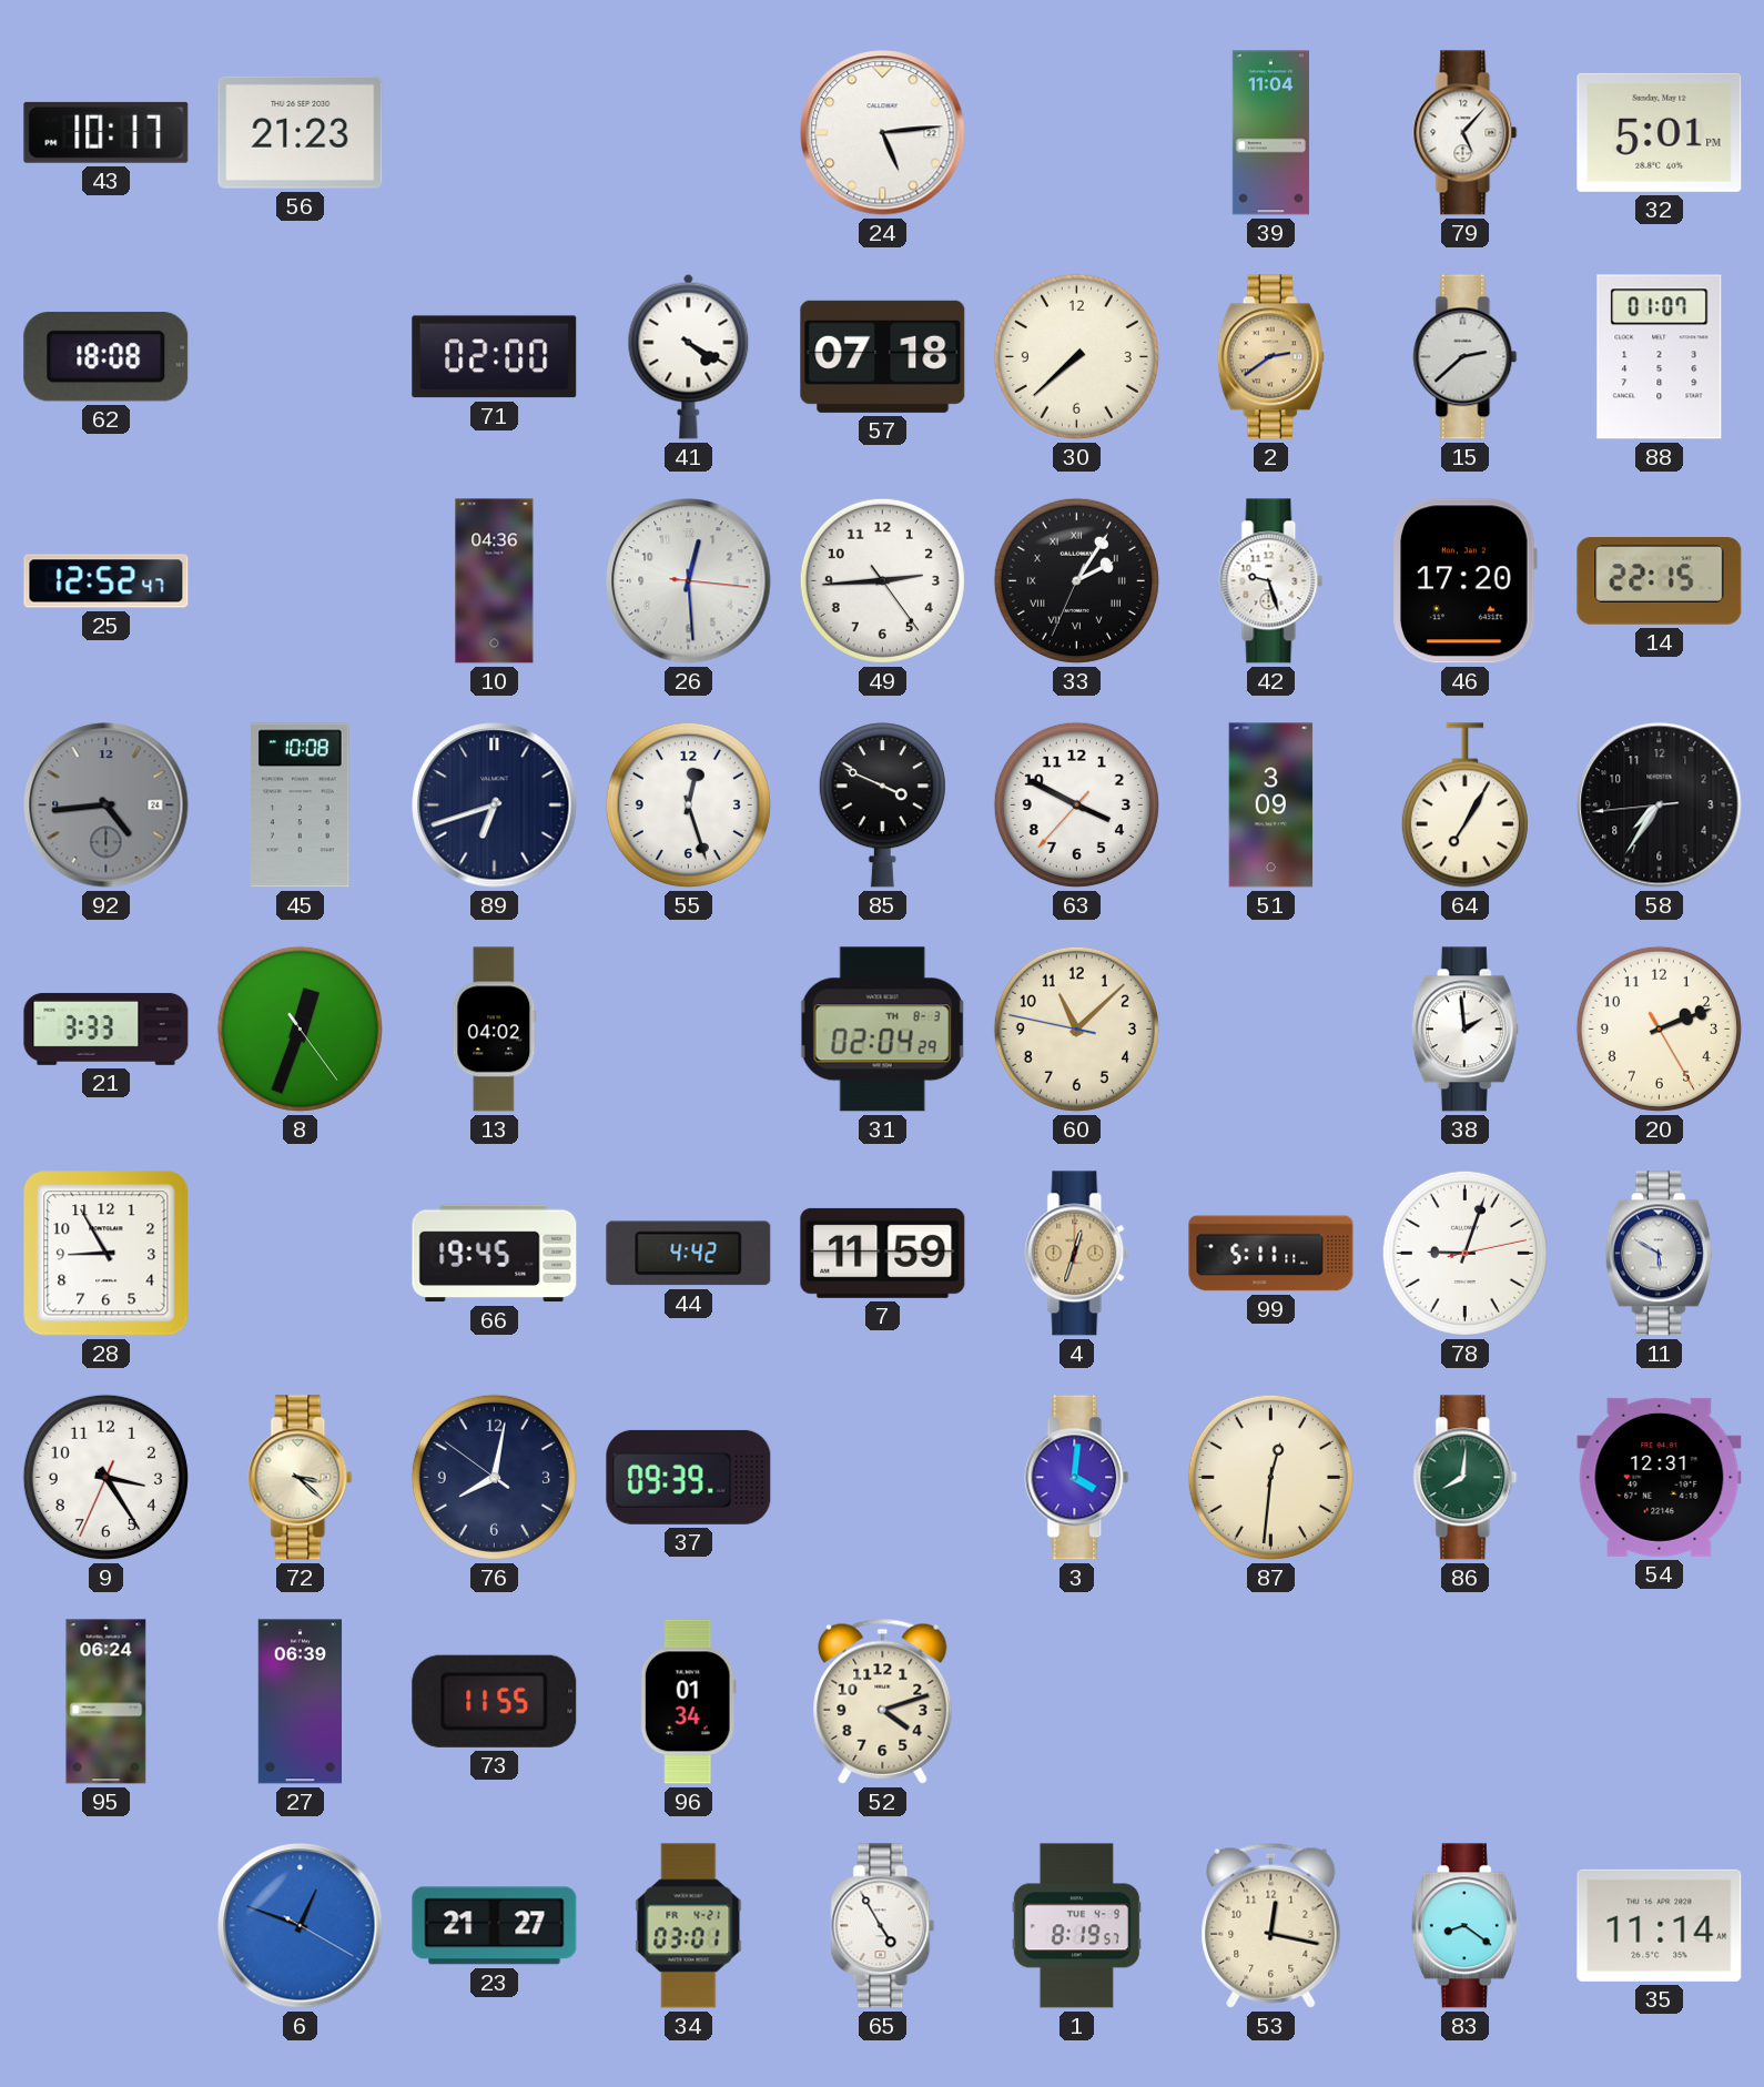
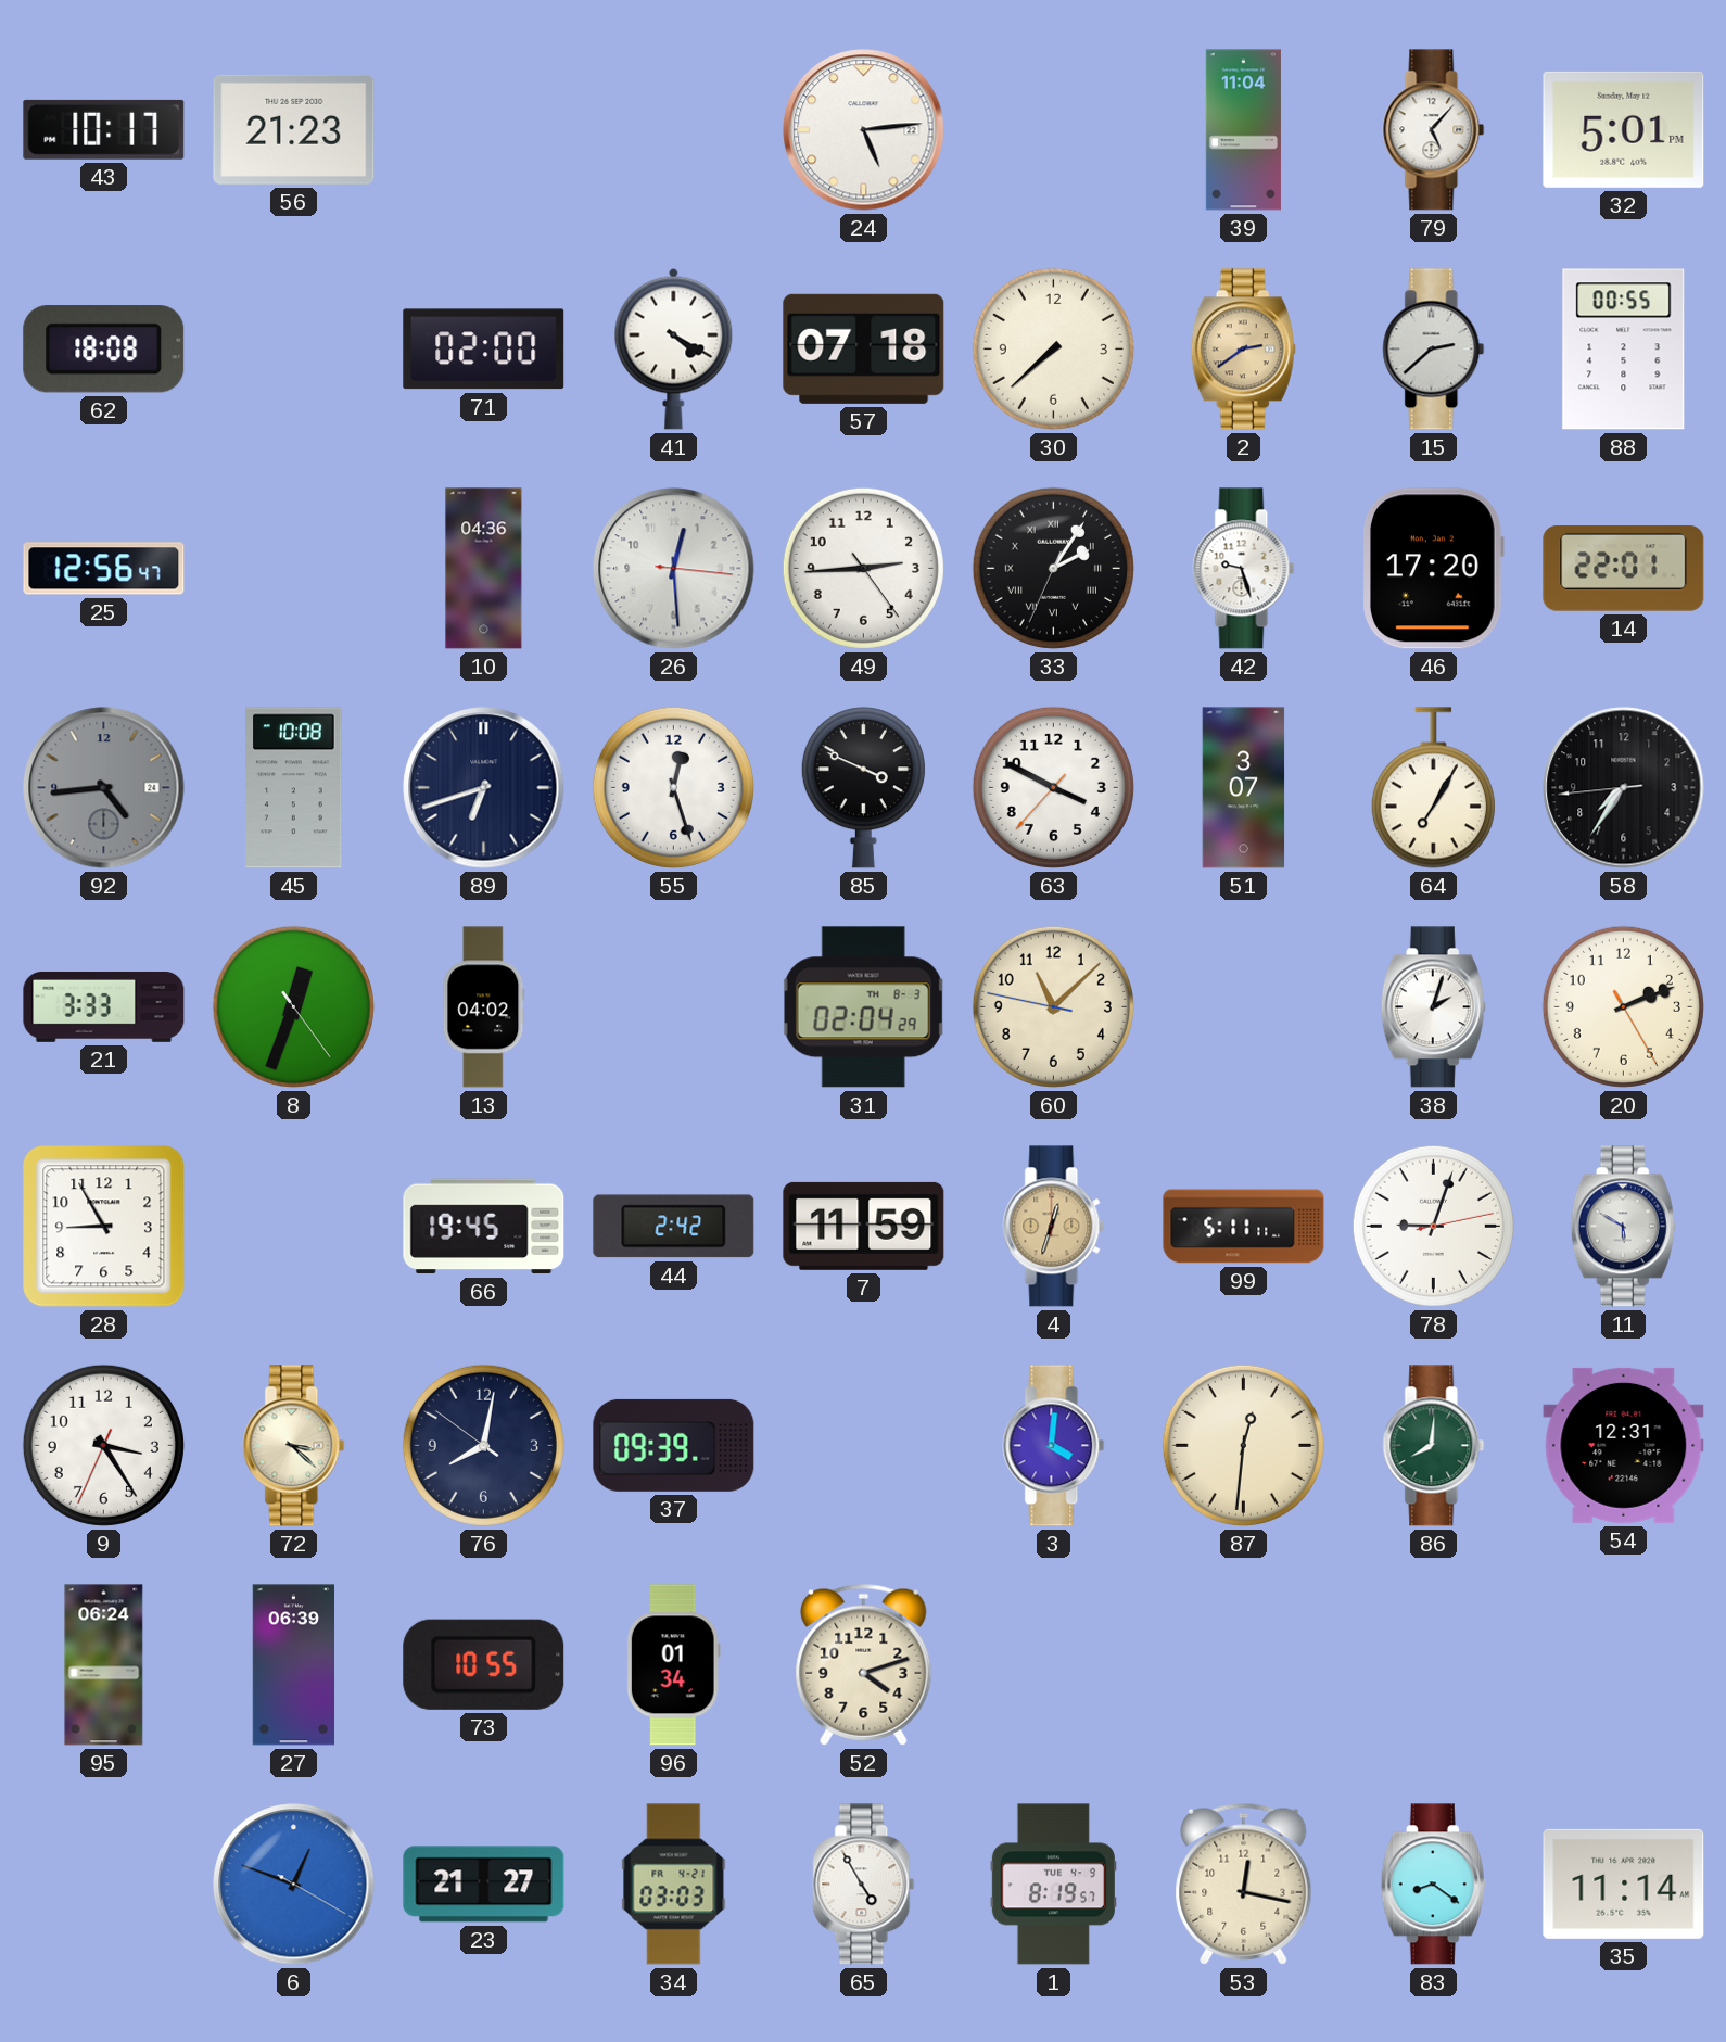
88: 01:07 -> 00:55 (1624, 350)
25: 12:52 -> 12:56 (104, 569)
14: 22:15 -> 22:01 (1624, 569)
51: 3:09 -> 3:07 (1244, 788)
38: 1:59 -> 2:03 (1433, 1007)
44: 4:42 -> 2:42 (674, 1227)
73: 11:55 -> 10:55 (484, 1664)
34: 03:01 -> 03:03 (674, 1885)
